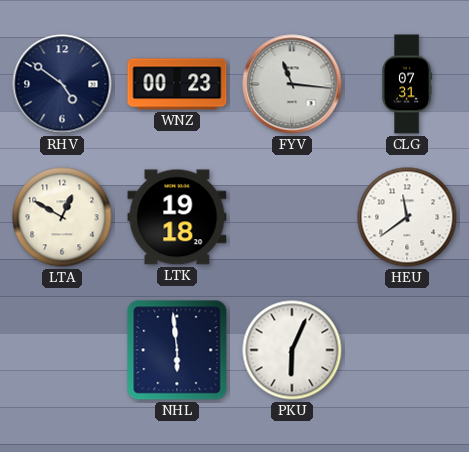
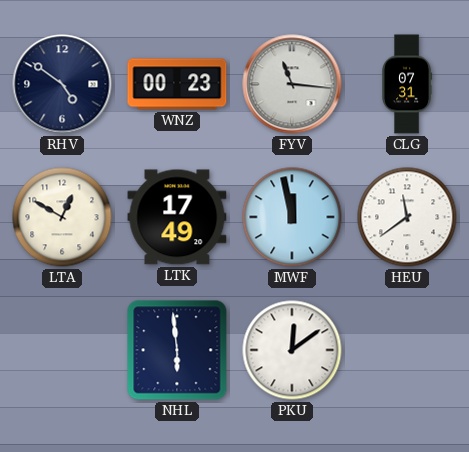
LTK: 19:18 -> 17:49 (177, 217)
MWF: none -> 11:58 (292, 217)
PKU: 6:04 -> 12:09 (292, 350)
